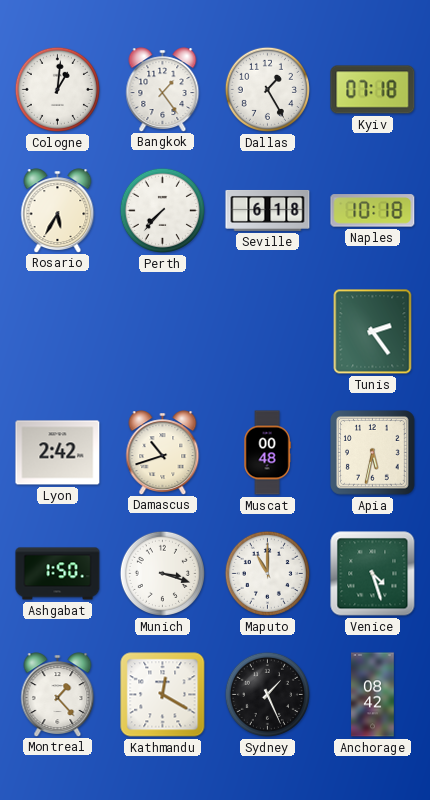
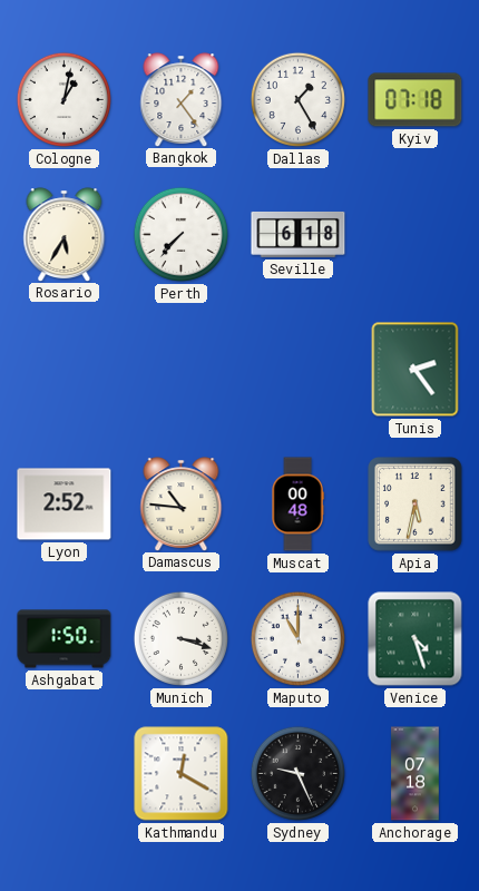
Cologne: 1:01 -> 1:02 (63, 99)
Naples: 10:18 -> none (373, 211)
Lyon: 2:42 -> 2:52 (65, 505)
Damascus: 10:42 -> 10:46 (182, 503)
Montreal: 1:23 -> none (58, 694)
Sydney: 1:26 -> 9:26 (297, 773)
Anchorage: 08:42 -> 07:18 (416, 774)
